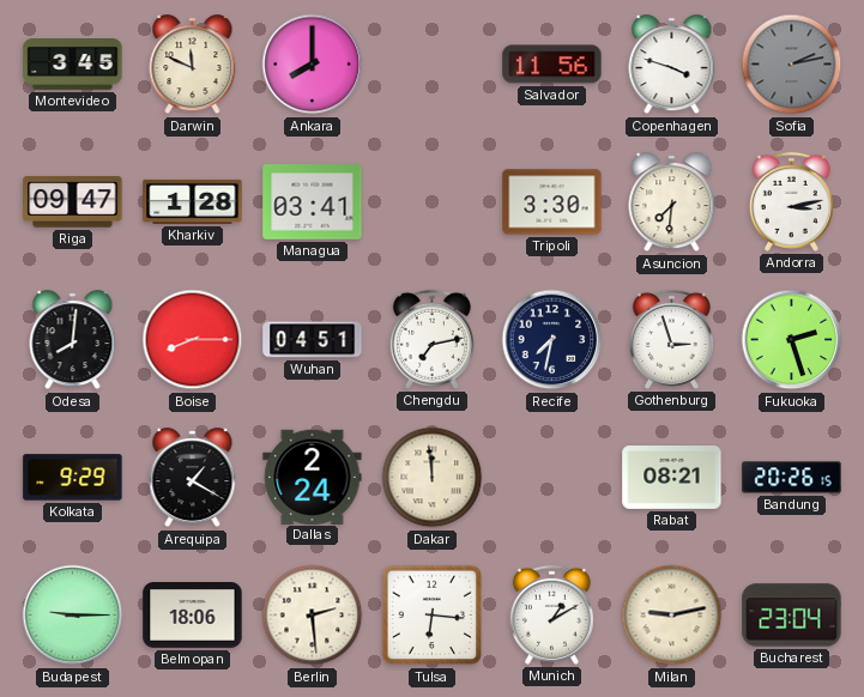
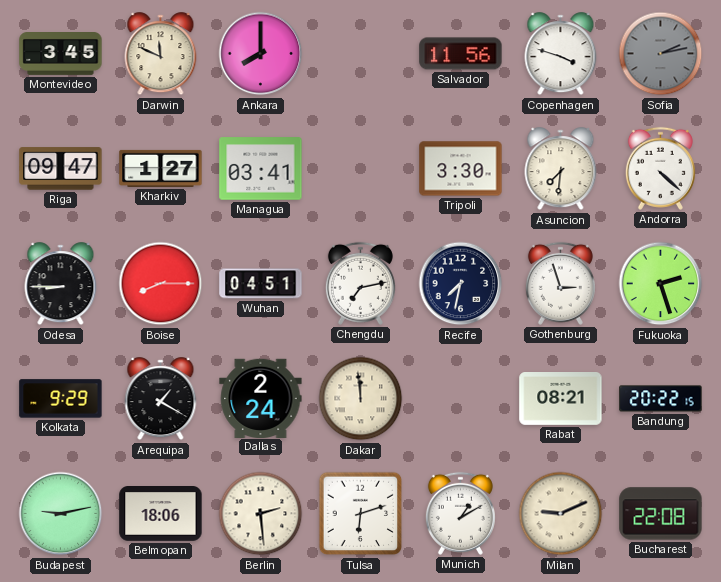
Kharkiv: 1:28 -> 1:27 (161, 168)
Andorra: 3:13 -> 4:22 (660, 168)
Odesa: 8:01 -> 8:45 (61, 284)
Bandung: 20:26 -> 20:22 (661, 399)
Budapest: 9:15 -> 9:13 (61, 514)
Tulsa: 6:16 -> 6:12 (361, 514)
Milan: 9:13 -> 9:11 (561, 514)
Bucharest: 23:04 -> 22:08 (661, 514)
